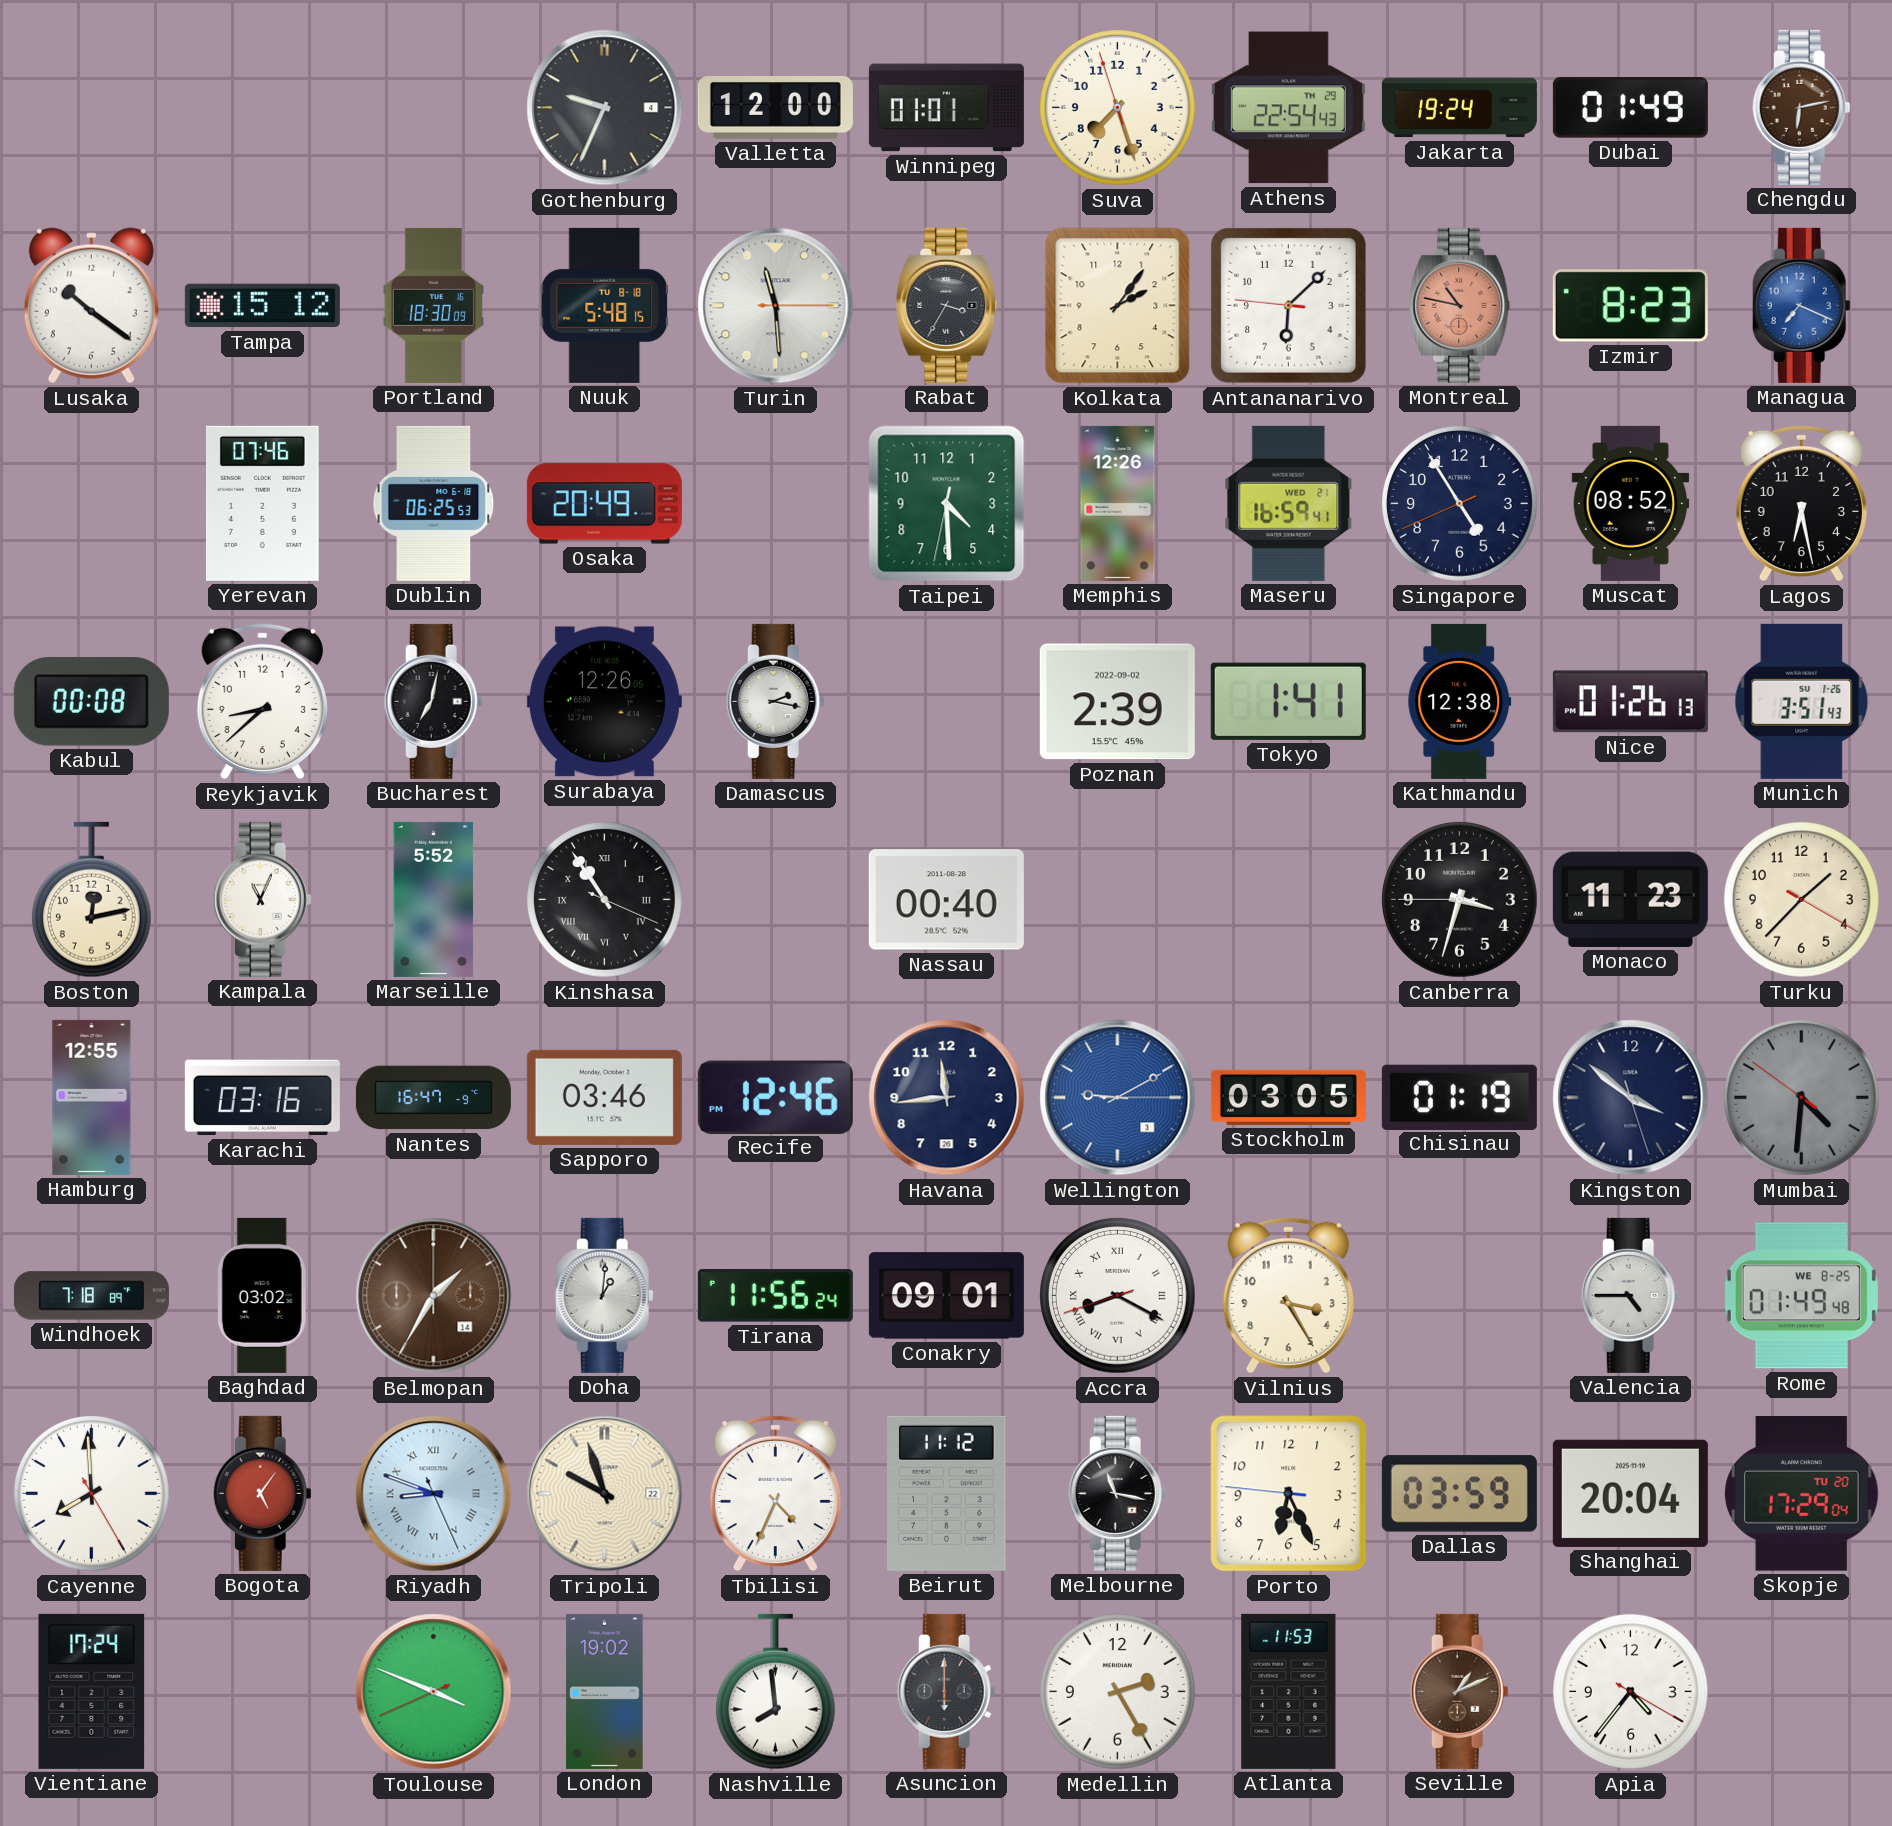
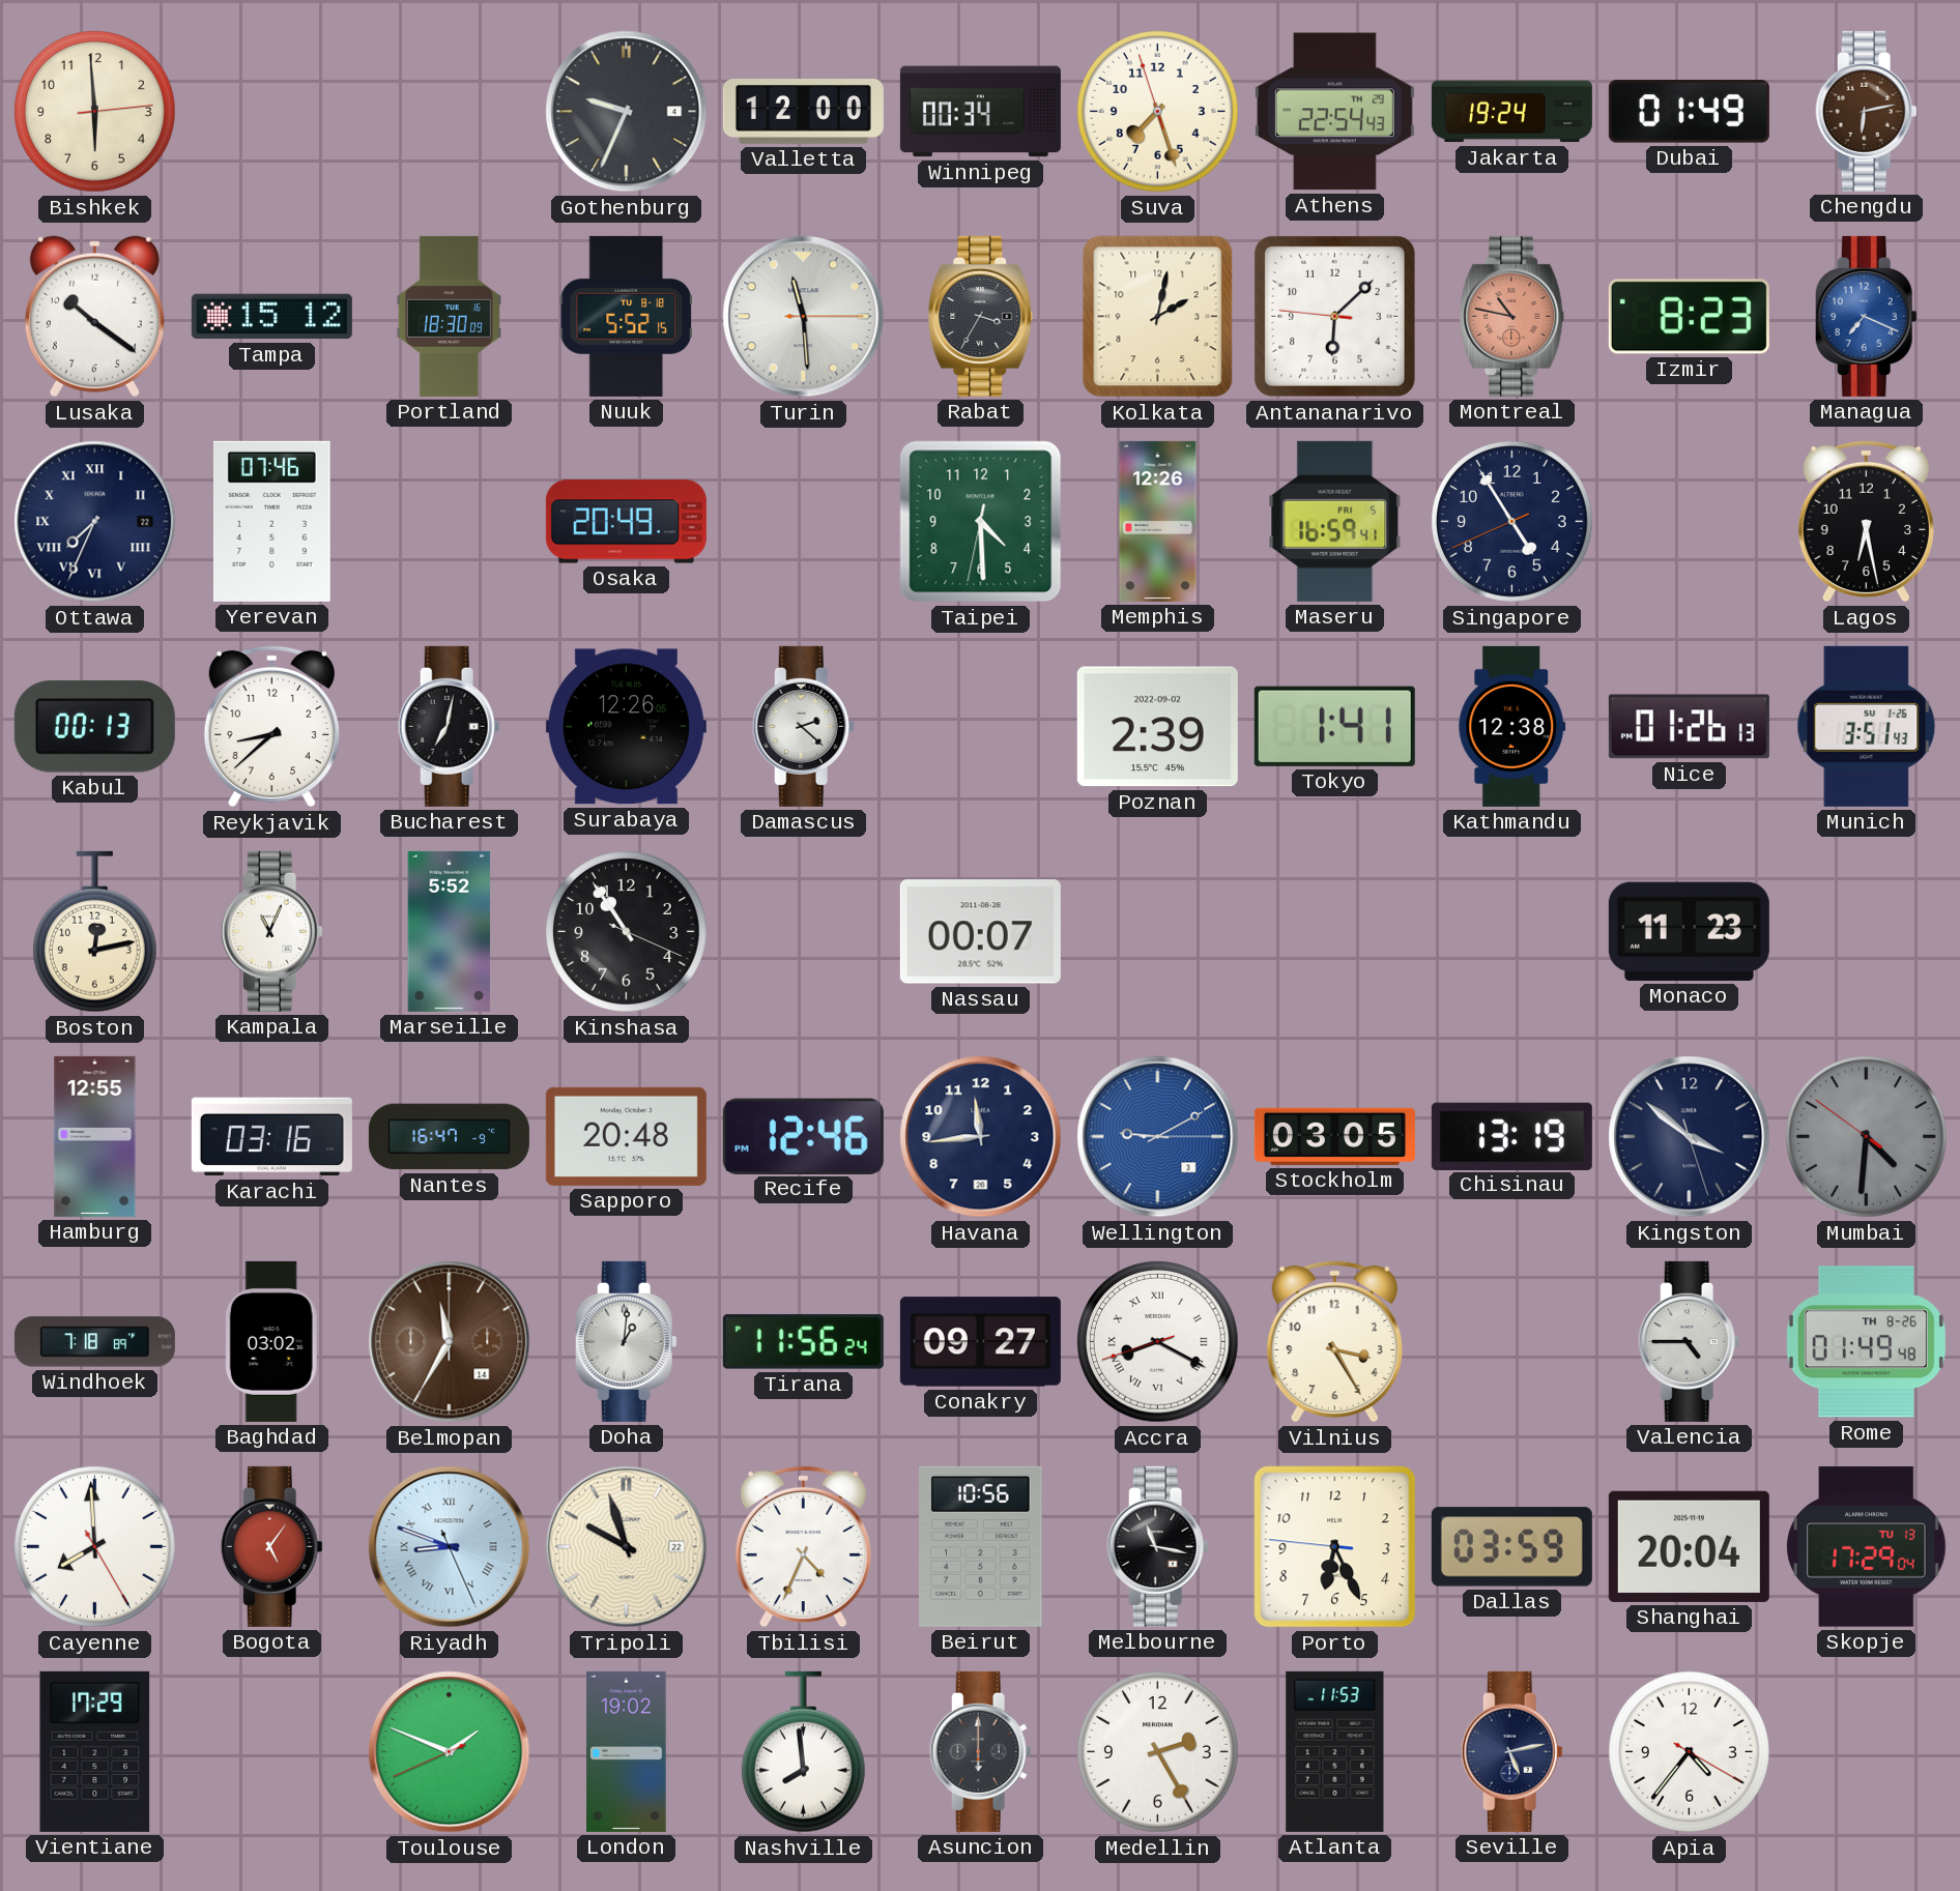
Bishkek: none -> 5:59 (95, 112)
Winnipeg: 01:01 -> 00:34 (980, 112)
Nuuk: 5:48 -> 5:52 (626, 316)
Kolkata: 2:06 -> 2:02 (1158, 317)
Ottawa: none -> 7:34 (95, 522)
Dublin: 06:25 -> none (434, 503)
Maseru date: WED 21 -> FRI 5 (1335, 521)
Muscat: 08:52 -> none (1631, 503)
Kabul: 00:08 -> 00:13 (94, 727)
Damascus: 2:17 -> 2:22 (803, 726)
Kinshasa numerals: Roman -> Arabic (627, 932)
Nassau: 00:40 -> 00:07 (980, 932)
Canberra: 3:32 -> none (1460, 900)
Turku: 1:37 -> none (1802, 900)
Sapporo: 03:46 -> 20:48 (626, 1136)
Chisinau: 01:19 -> 13:19 (1511, 1136)
Belmopan: 1:35 -> 11:35 (450, 1342)
Conakry: 09:01 -> 09:27 (980, 1342)
Rome date: WE 8-25 -> TH 8-26 (1866, 1342)
Beirut: 11:12 -> 10:56 (981, 1546)
Skopje date: TU 20 -> TU 13 (1867, 1547)
Vientiane: 17:24 -> 17:29 (95, 1751)
Toulouse: 3:48 -> 1:48 (450, 1752)
Seville: 1:11 -> 5:13 (1511, 1751)
Seville dial: brown -> navy (1511, 1751)
